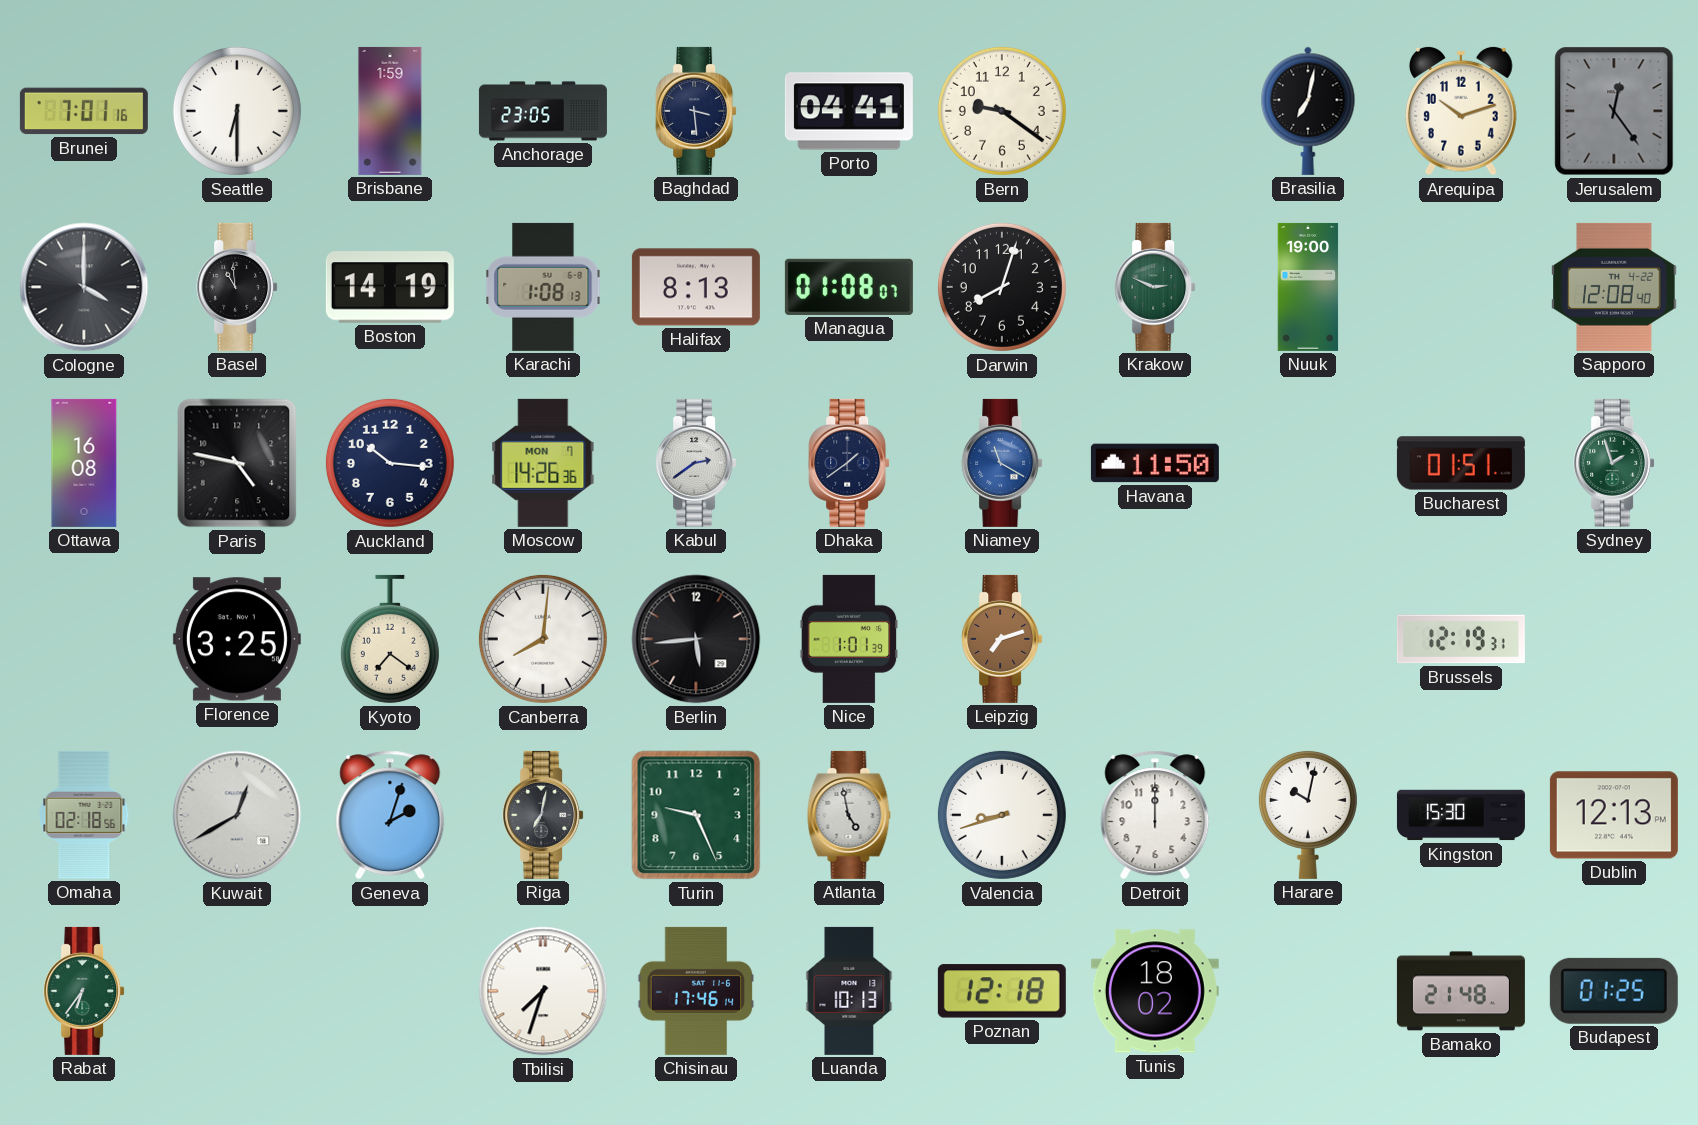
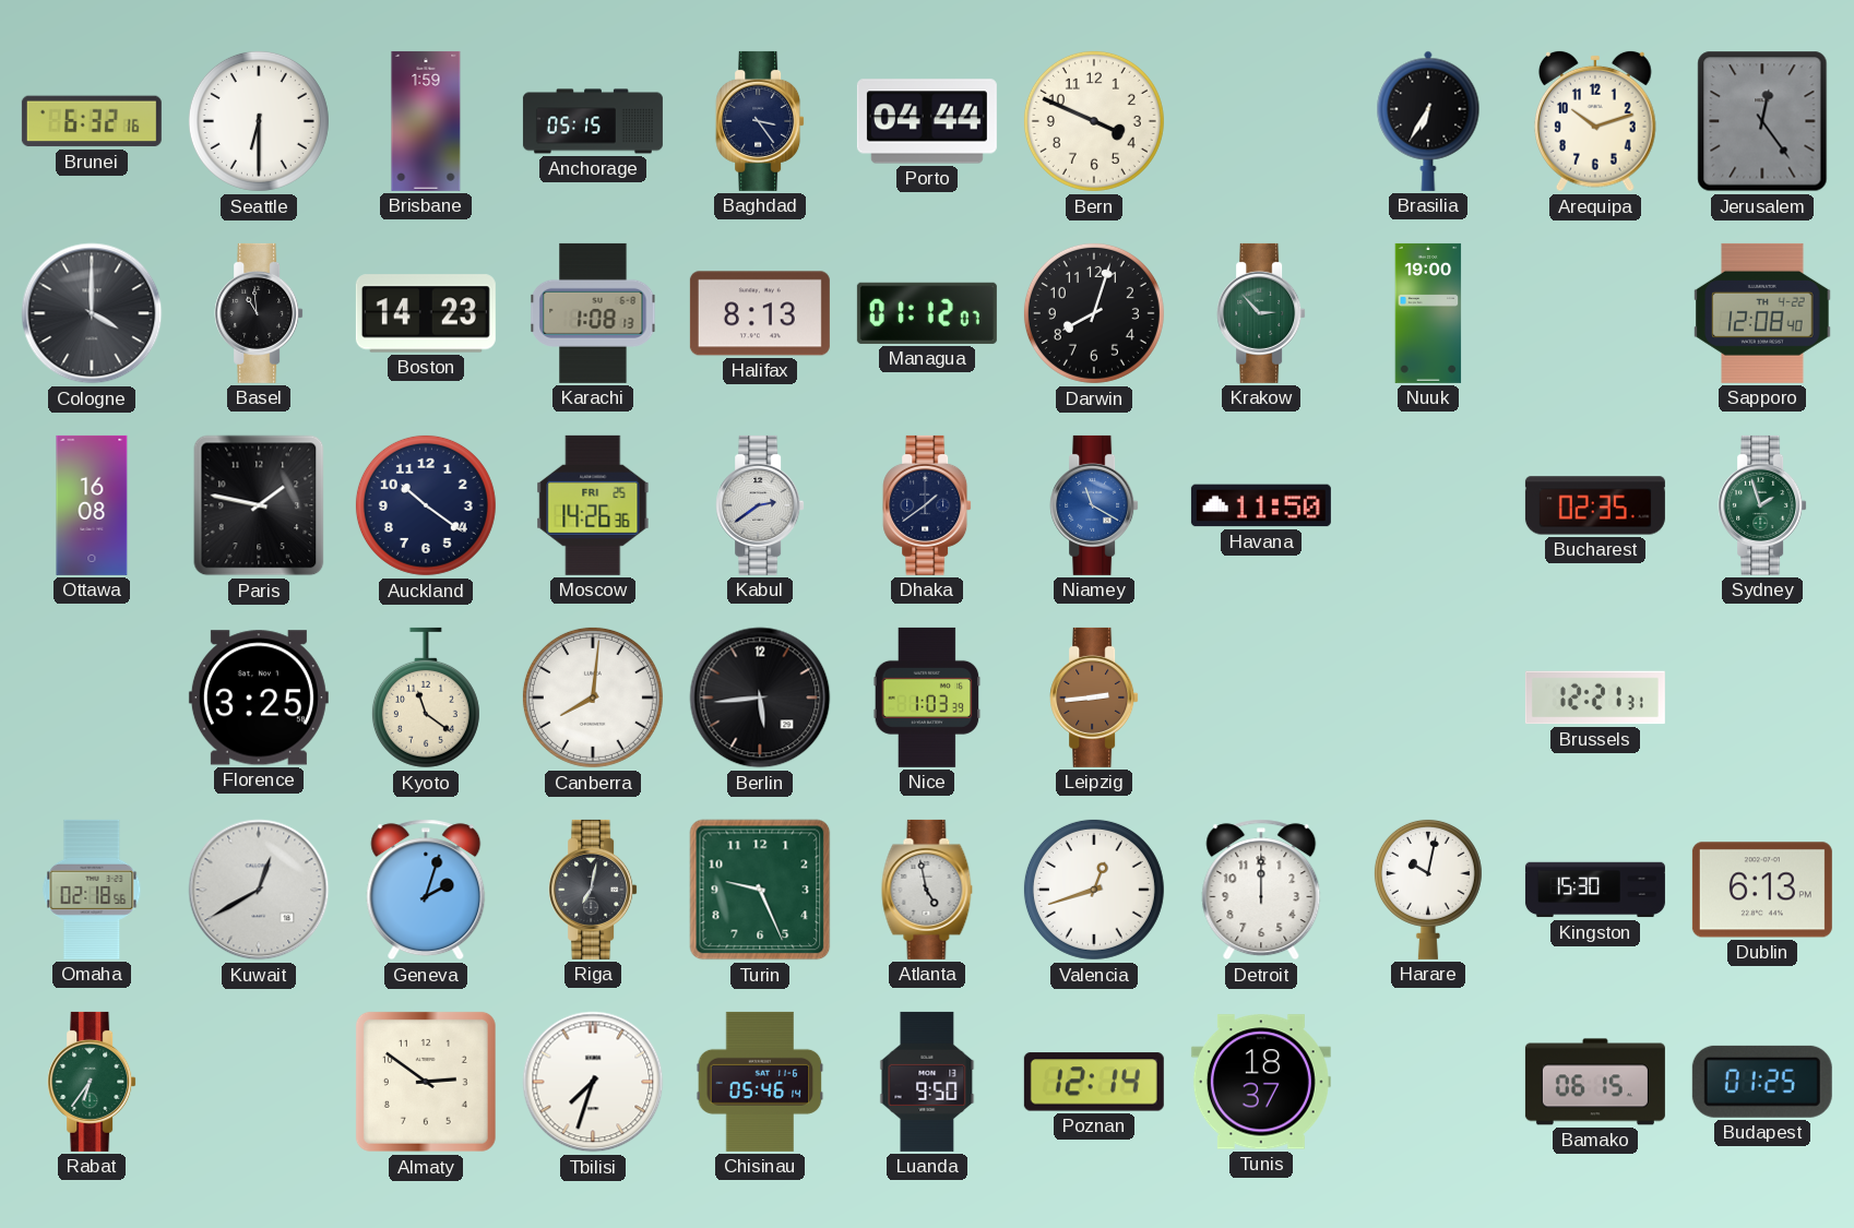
Brunei: 7:01 -> 6:32 (92, 121)
Anchorage: 23:05 -> 05:15 (593, 121)
Baghdad: 3:29 -> 3:24 (760, 121)
Porto: 04:41 -> 04:44 (927, 121)
Bern: 9:21 -> 3:49 (1094, 121)
Brasilia: 7:02 -> 6:35 (1428, 121)
Boston: 14:19 -> 14:23 (426, 313)
Managua: 01:08 -> 01:12 (927, 313)
Krakow: 2:49 -> 2:53 (1261, 313)
Paris: 4:47 -> 1:47 (259, 505)
Auckland: 10:16 -> 10:21 (426, 505)
Moscow date: MON 7 -> FRI 25 (593, 505)
Bucharest: 01:51 -> 02:35 (1595, 505)
Kyoto: 7:21 -> 11:21 (426, 698)
Nice: 1:01 -> 1:03 (927, 698)
Leipzig: 7:12 -> 2:44 (1094, 698)
Brussels: 12:19 -> 12:21 (1595, 698)
Valencia: 8:42 -> 12:42 (1094, 890)
Dublin: 12:13 -> 6:13 (1762, 890)
Almaty: none -> 2:51 (426, 1082)
Chisinau: 17:46 -> 05:46 (760, 1082)
Luanda: 10:13 -> 9:50 (927, 1082)
Poznan: 12:18 -> 12:14 (1094, 1082)
Tunis: 18:02 -> 18:37 (1261, 1082)
Bamako: 21:48 -> 06:15 (1595, 1082)
